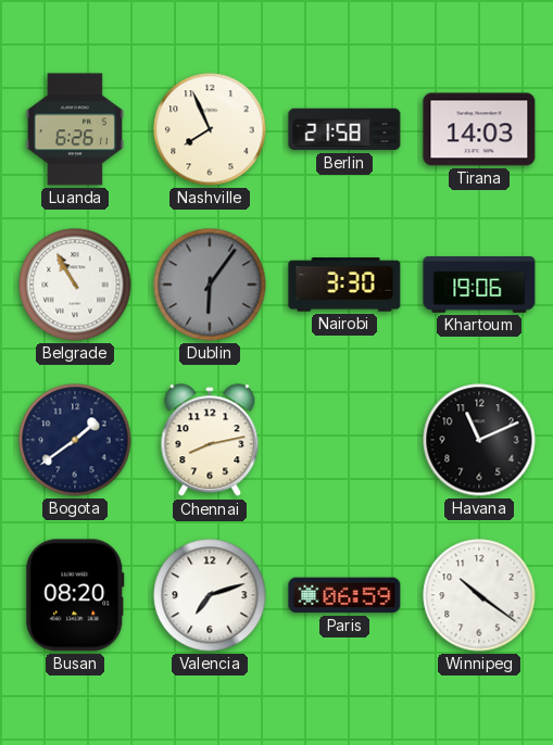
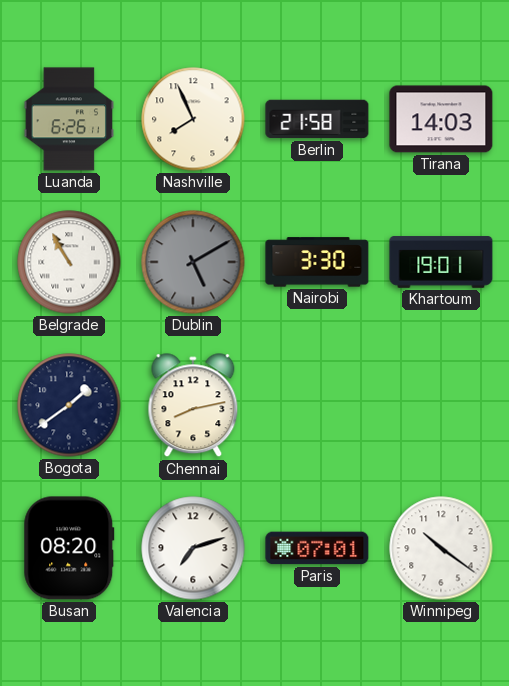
Dublin: 6:06 -> 5:10 (193, 262)
Khartoum: 19:06 -> 19:01 (441, 262)
Havana: 11:11 -> none (479, 440)
Paris: 06:59 -> 07:01 (317, 548)
